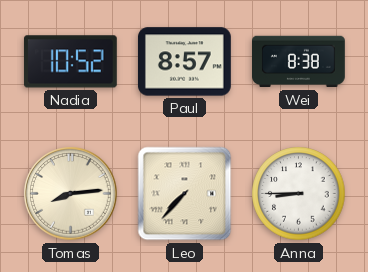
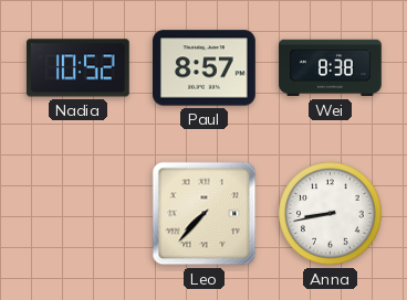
Tomas: 8:14 -> none (71, 194)
Anna: 8:45 -> 8:43 (331, 214)
